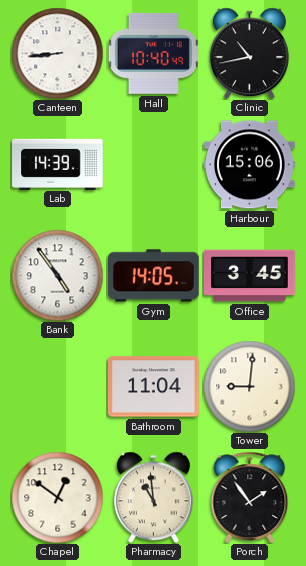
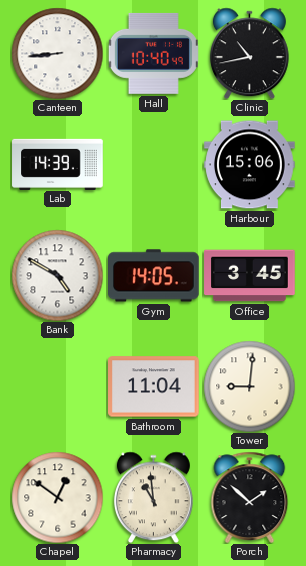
Bank: 4:54 -> 4:50 (57, 275)
Porch: 1:54 -> 1:52 (250, 497)
